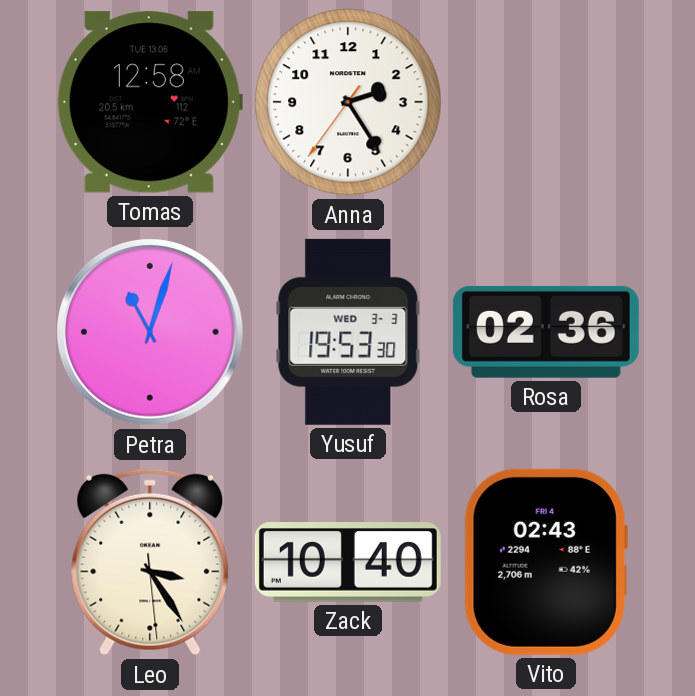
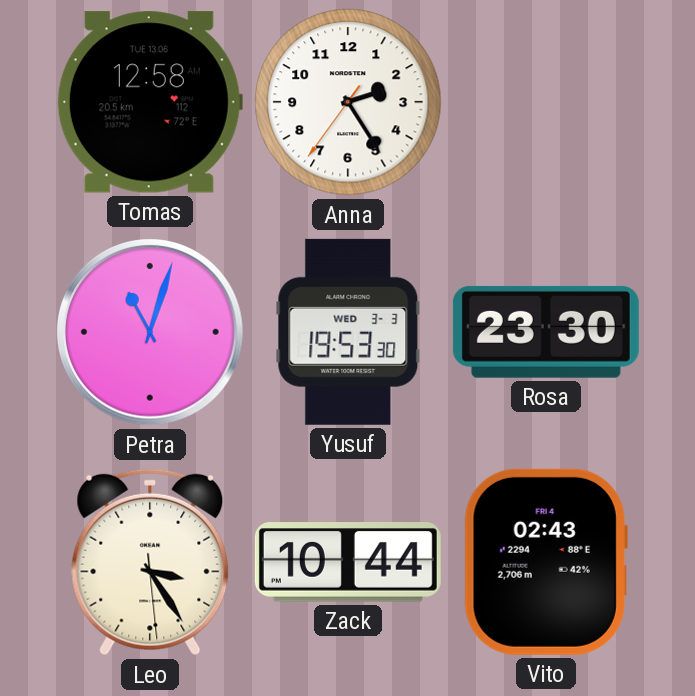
Rosa: 02:36 -> 23:30 (546, 332)
Zack: 10:40 -> 10:44 (348, 562)
